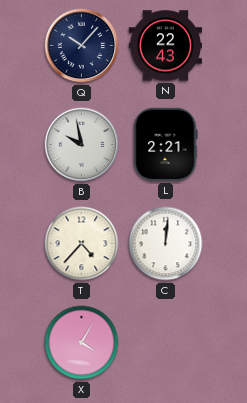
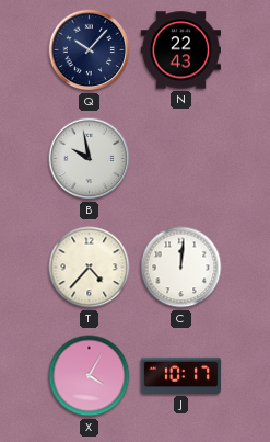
L: 2:21 -> none (166, 144)
J: none -> 10:17 (181, 375)
